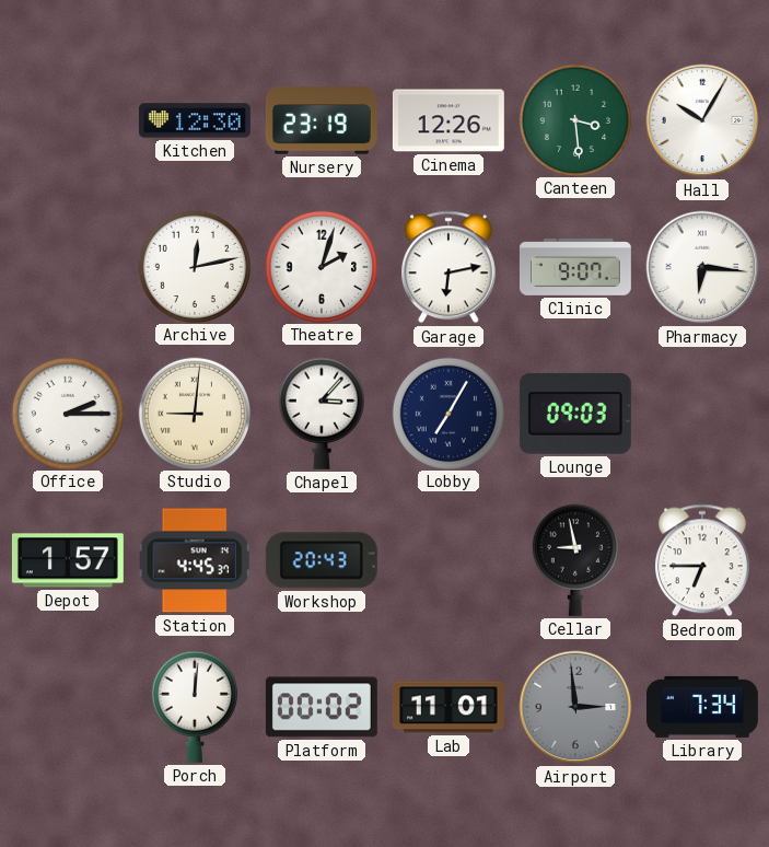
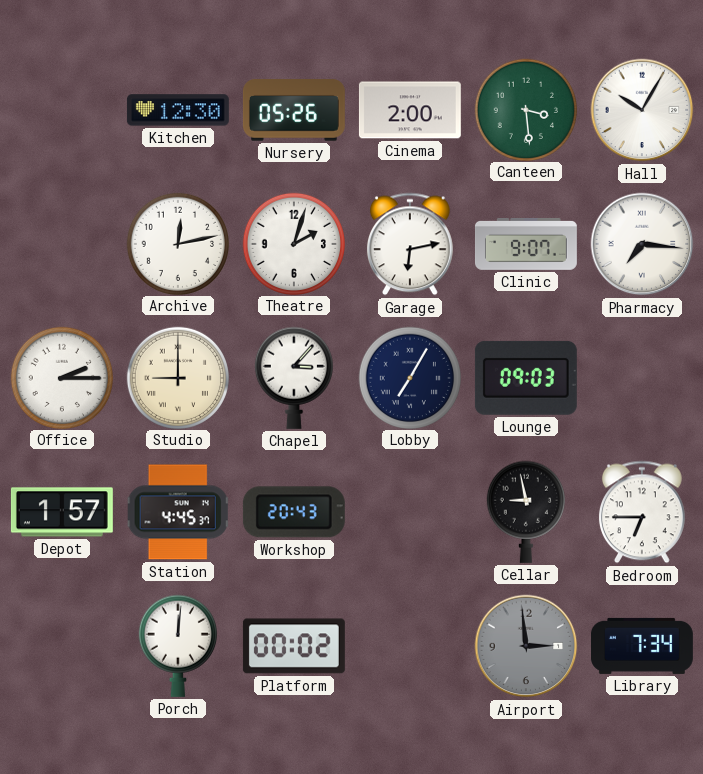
Nursery: 23:19 -> 05:26 (294, 110)
Cinema: 12:26 -> 2:00 (410, 110)
Pharmacy: 6:16 -> 7:16 (642, 244)
Studio: 9:01 -> 9:00 (177, 377)
Lab: 11:01 -> none (448, 707)
